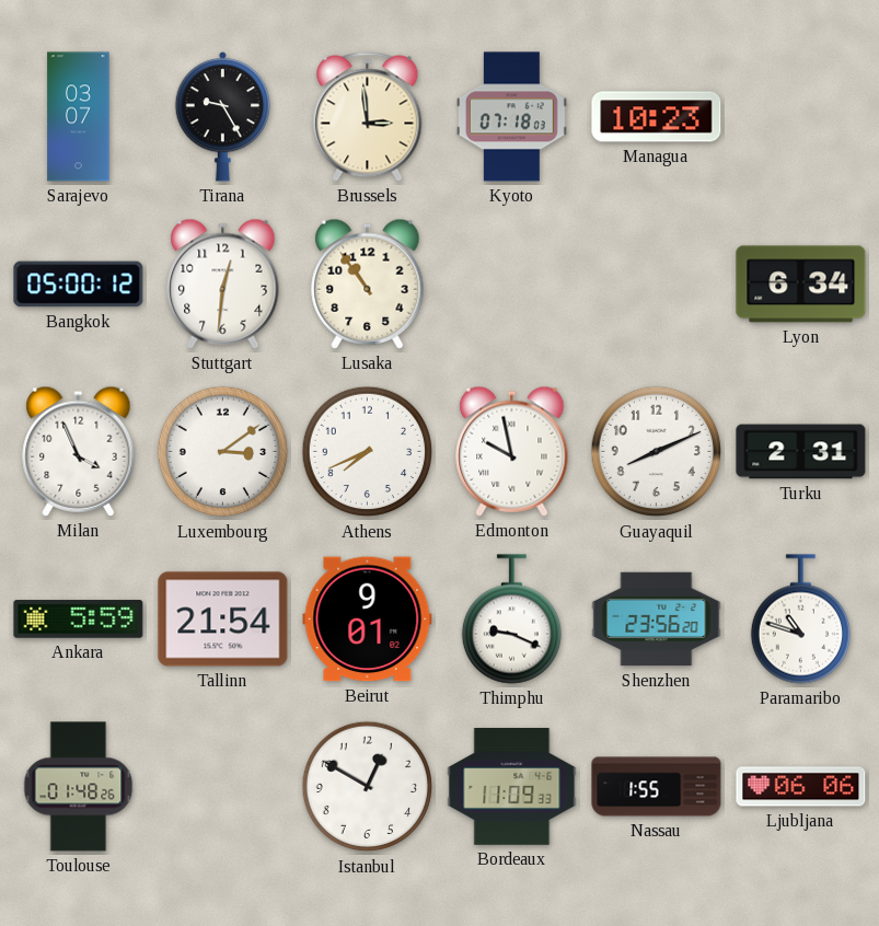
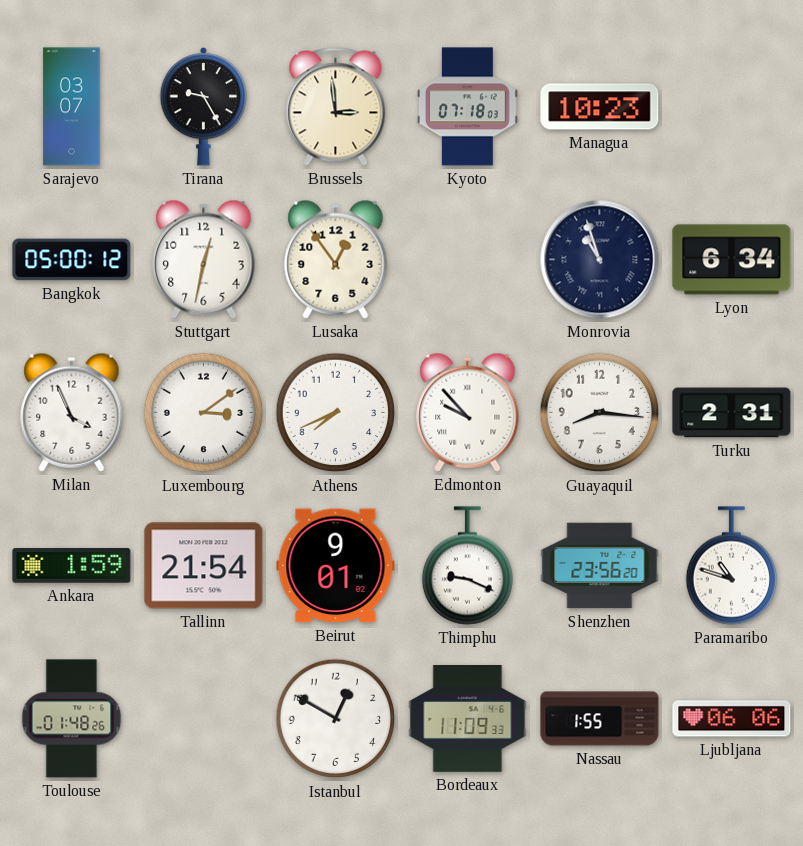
Stuttgart: 12:31 -> 12:32 (204, 259)
Lusaka: 10:54 -> 12:54 (336, 259)
Monrovia: none -> 10:57 (600, 260)
Edmonton: 9:58 -> 9:53 (468, 412)
Guayaquil: 8:11 -> 8:16 (600, 413)
Ankara: 5:59 -> 1:59 (72, 566)
